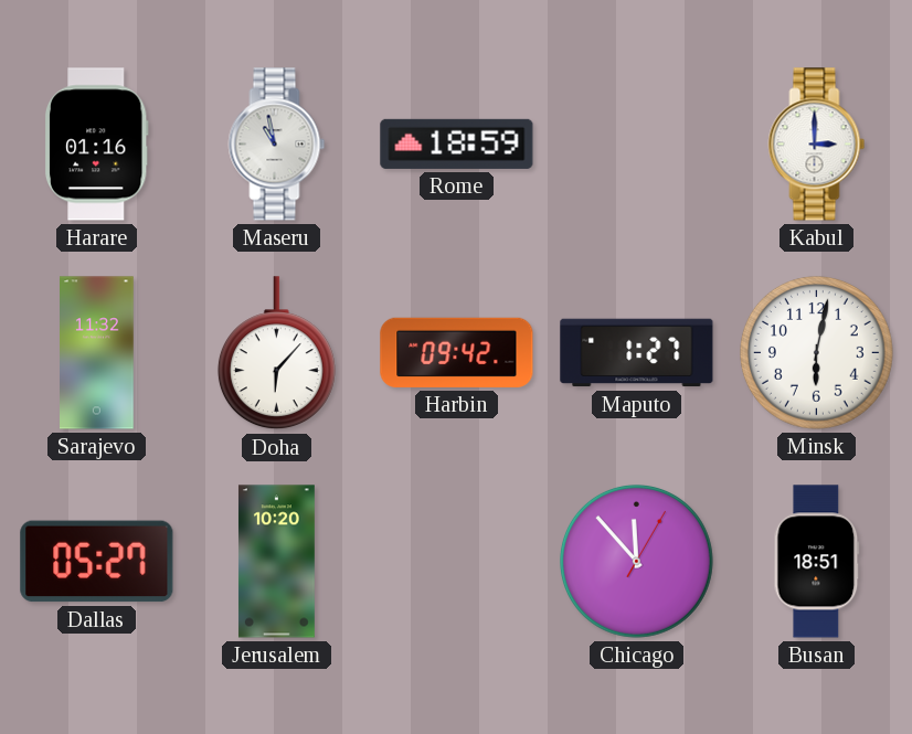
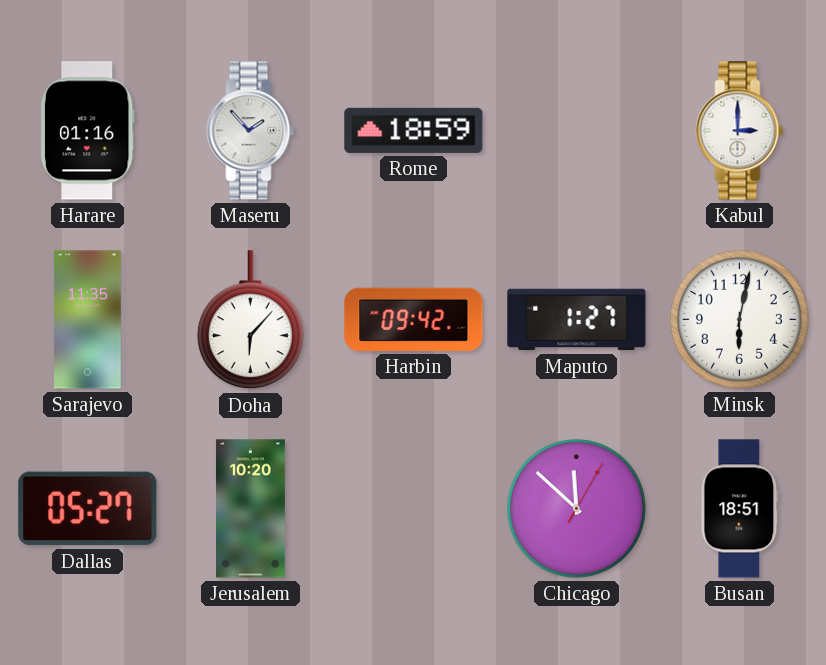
Maseru: 10:58 -> 1:53 (251, 131)
Sarajevo: 11:32 -> 11:35 (88, 320)
Chicago: 11:53 -> 11:52 (576, 508)
